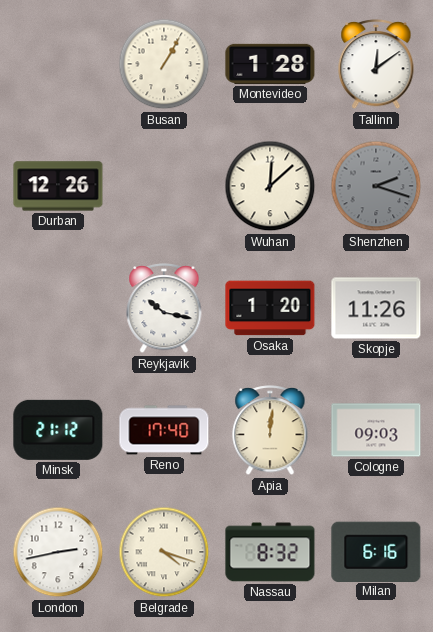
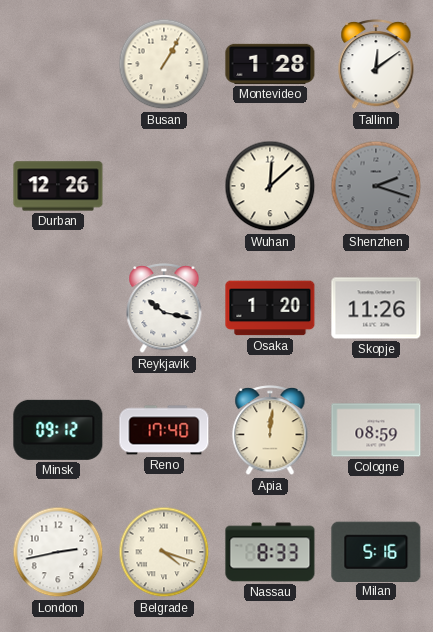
Minsk: 21:12 -> 09:12 (58, 430)
Cologne: 09:03 -> 08:59 (376, 430)
Nassau: 8:32 -> 8:33 (270, 552)
Milan: 6:16 -> 5:16 (376, 551)
